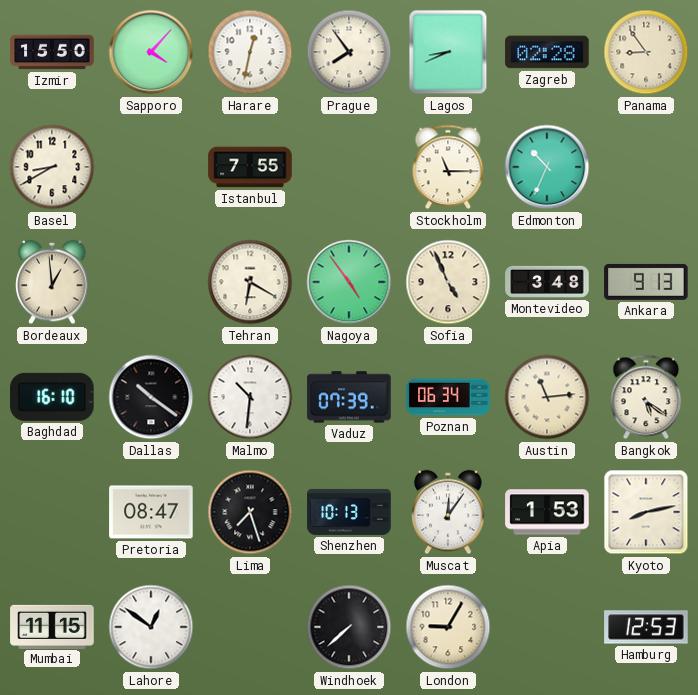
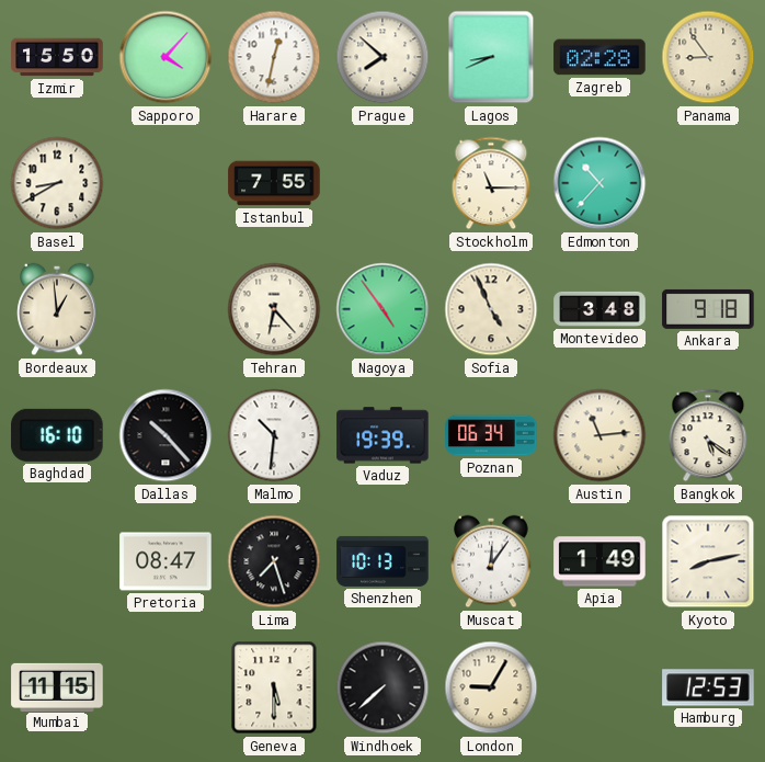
Prague: 7:54 -> 7:52 (382, 57)
Edmonton: 10:34 -> 10:37 (600, 183)
Tehran: 6:20 -> 6:23 (274, 309)
Ankara: 9:13 -> 9:18 (708, 309)
Dallas: 10:21 -> 10:23 (165, 435)
Vaduz: 07:39 -> 19:39 (382, 435)
Apia: 1:53 -> 1:49 (600, 561)
Lahore: 12:51 -> none (151, 627)
Geneva: none -> 5:30 (274, 687)
